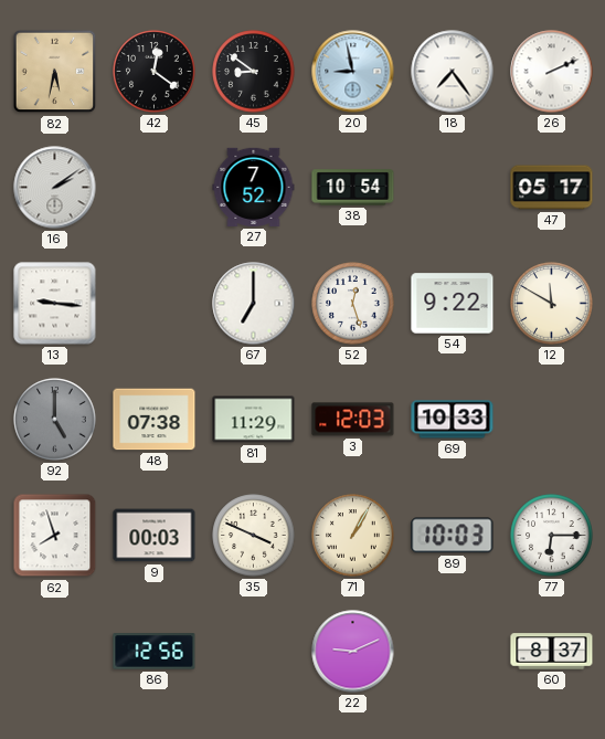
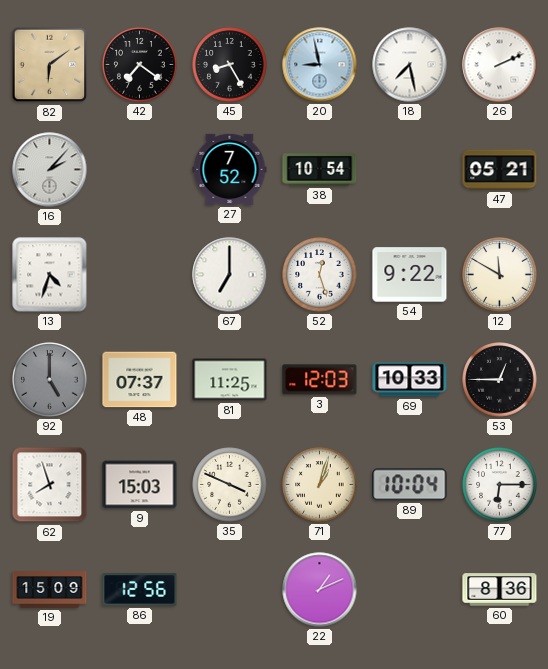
82: 5:32 -> 6:09 (50, 65)
42: 12:21 -> 7:21 (140, 65)
45: 8:51 -> 8:25 (230, 65)
18: 7:24 -> 7:28 (410, 65)
16: 2:09 -> 2:07 (50, 170)
47: 05:17 -> 05:21 (500, 170)
13: 9:16 -> 4:33 (50, 275)
48: 07:38 -> 07:37 (140, 380)
81: 11:29 -> 11:25 (230, 380)
53: none -> 12:45 (500, 380)
9: 00:03 -> 15:03 (140, 485)
71: 1:05 -> 1:03 (320, 485)
89: 10:03 -> 10:04 (410, 485)
19: none -> 15:09 (50, 590)
22: 9:11 -> 1:11 (320, 590)
60: 8:37 -> 8:36 (500, 590)
